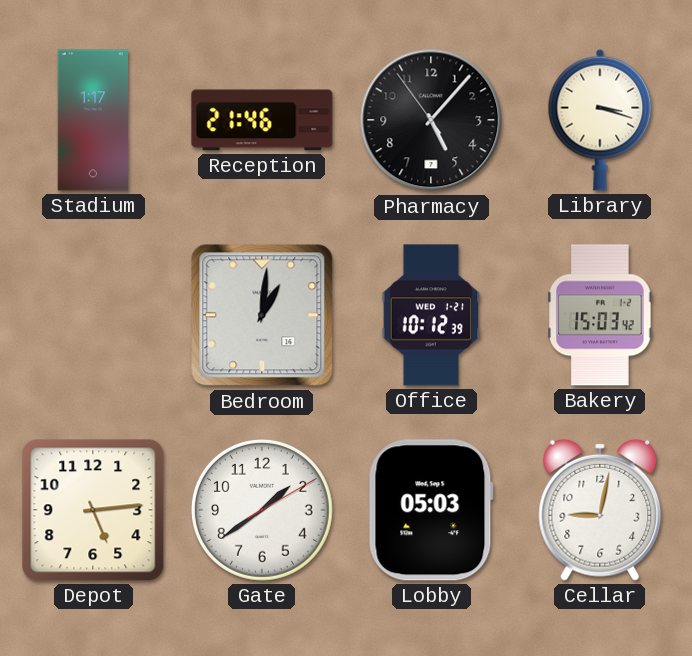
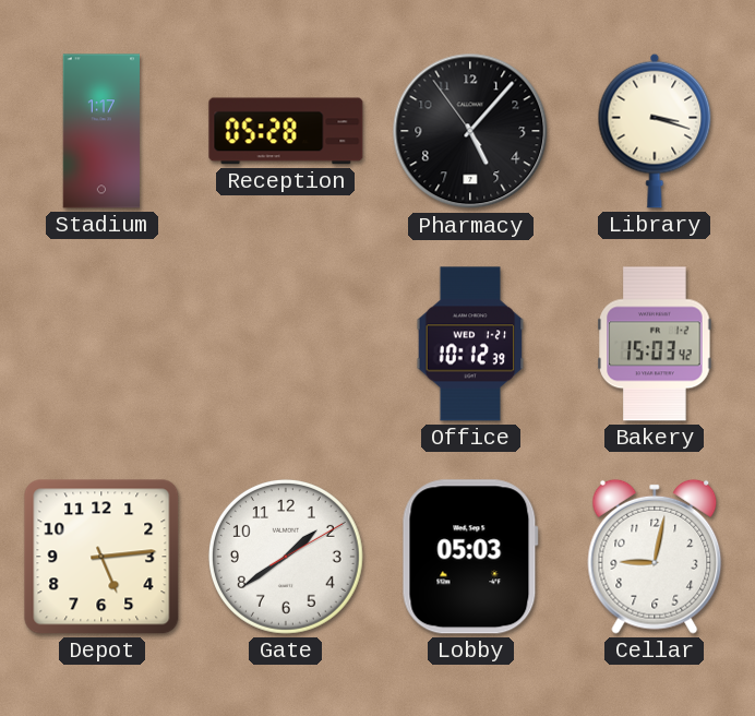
Reception: 21:46 -> 05:28 (286, 131)
Bedroom: 1:01 -> none (262, 315)
